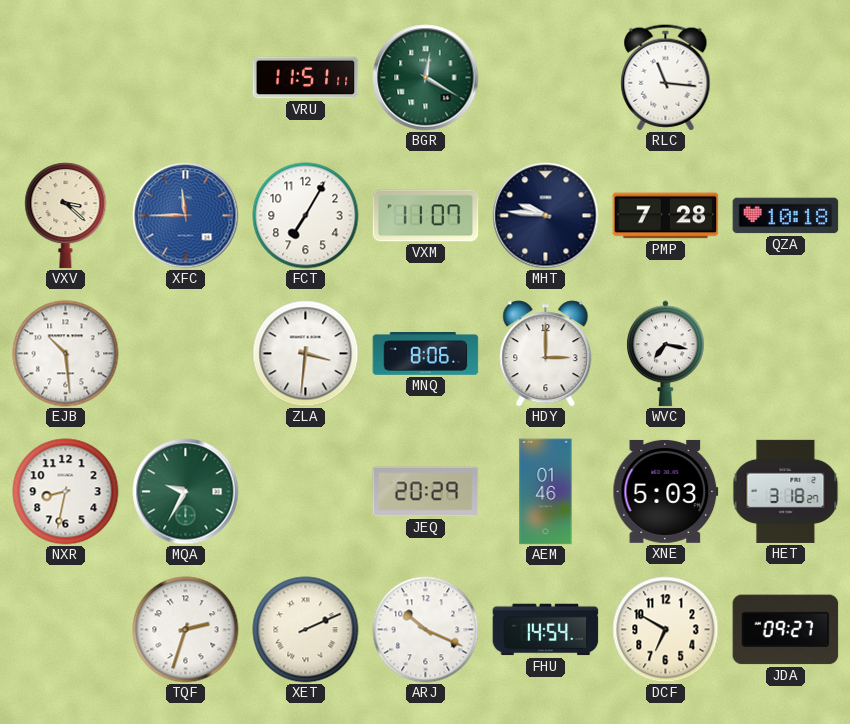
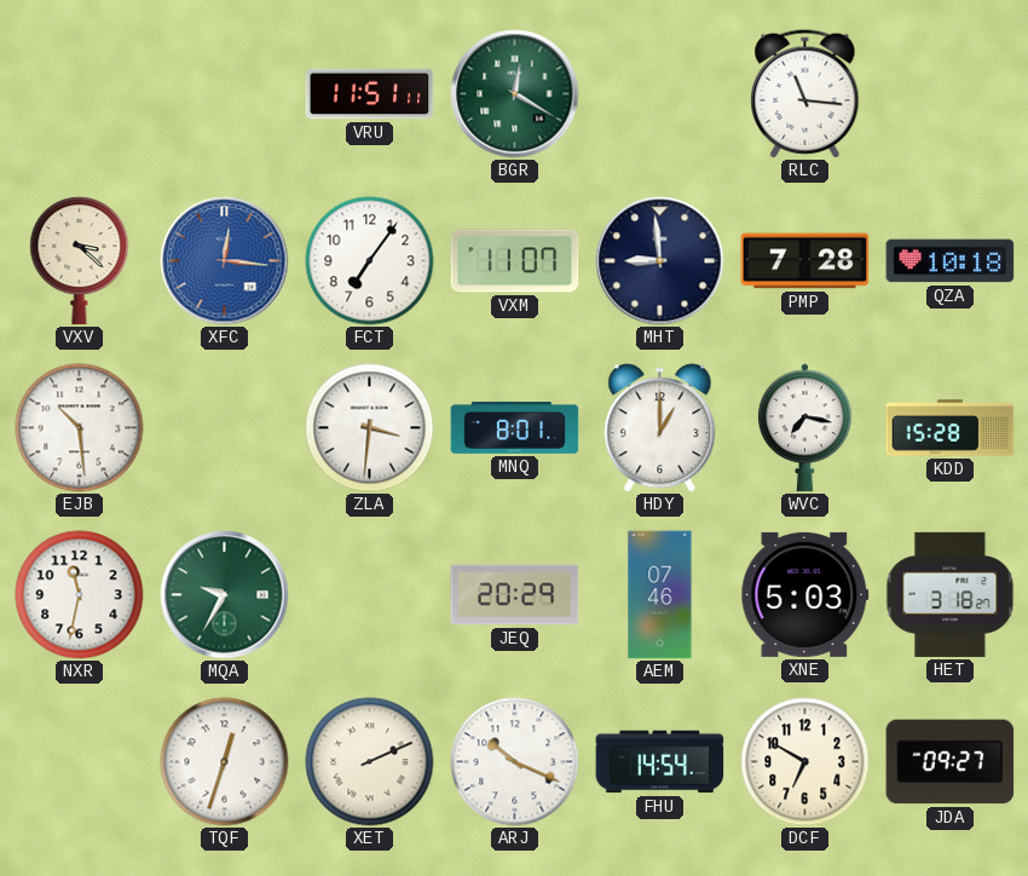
XFC: 11:45 -> 12:16 (225, 261)
FCT: 7:05 -> 7:06 (370, 261)
MHT: 9:46 -> 8:59 (660, 261)
MNQ: 8:06 -> 8:01 (515, 428)
HDY: 3:00 -> 1:00 (660, 428)
KDD: none -> 15:28 (951, 428)
NXR: 8:32 -> 11:32 (80, 595)
AEM: 01:46 -> 07:46 (660, 595)
TQF: 2:33 -> 12:33 (225, 762)
